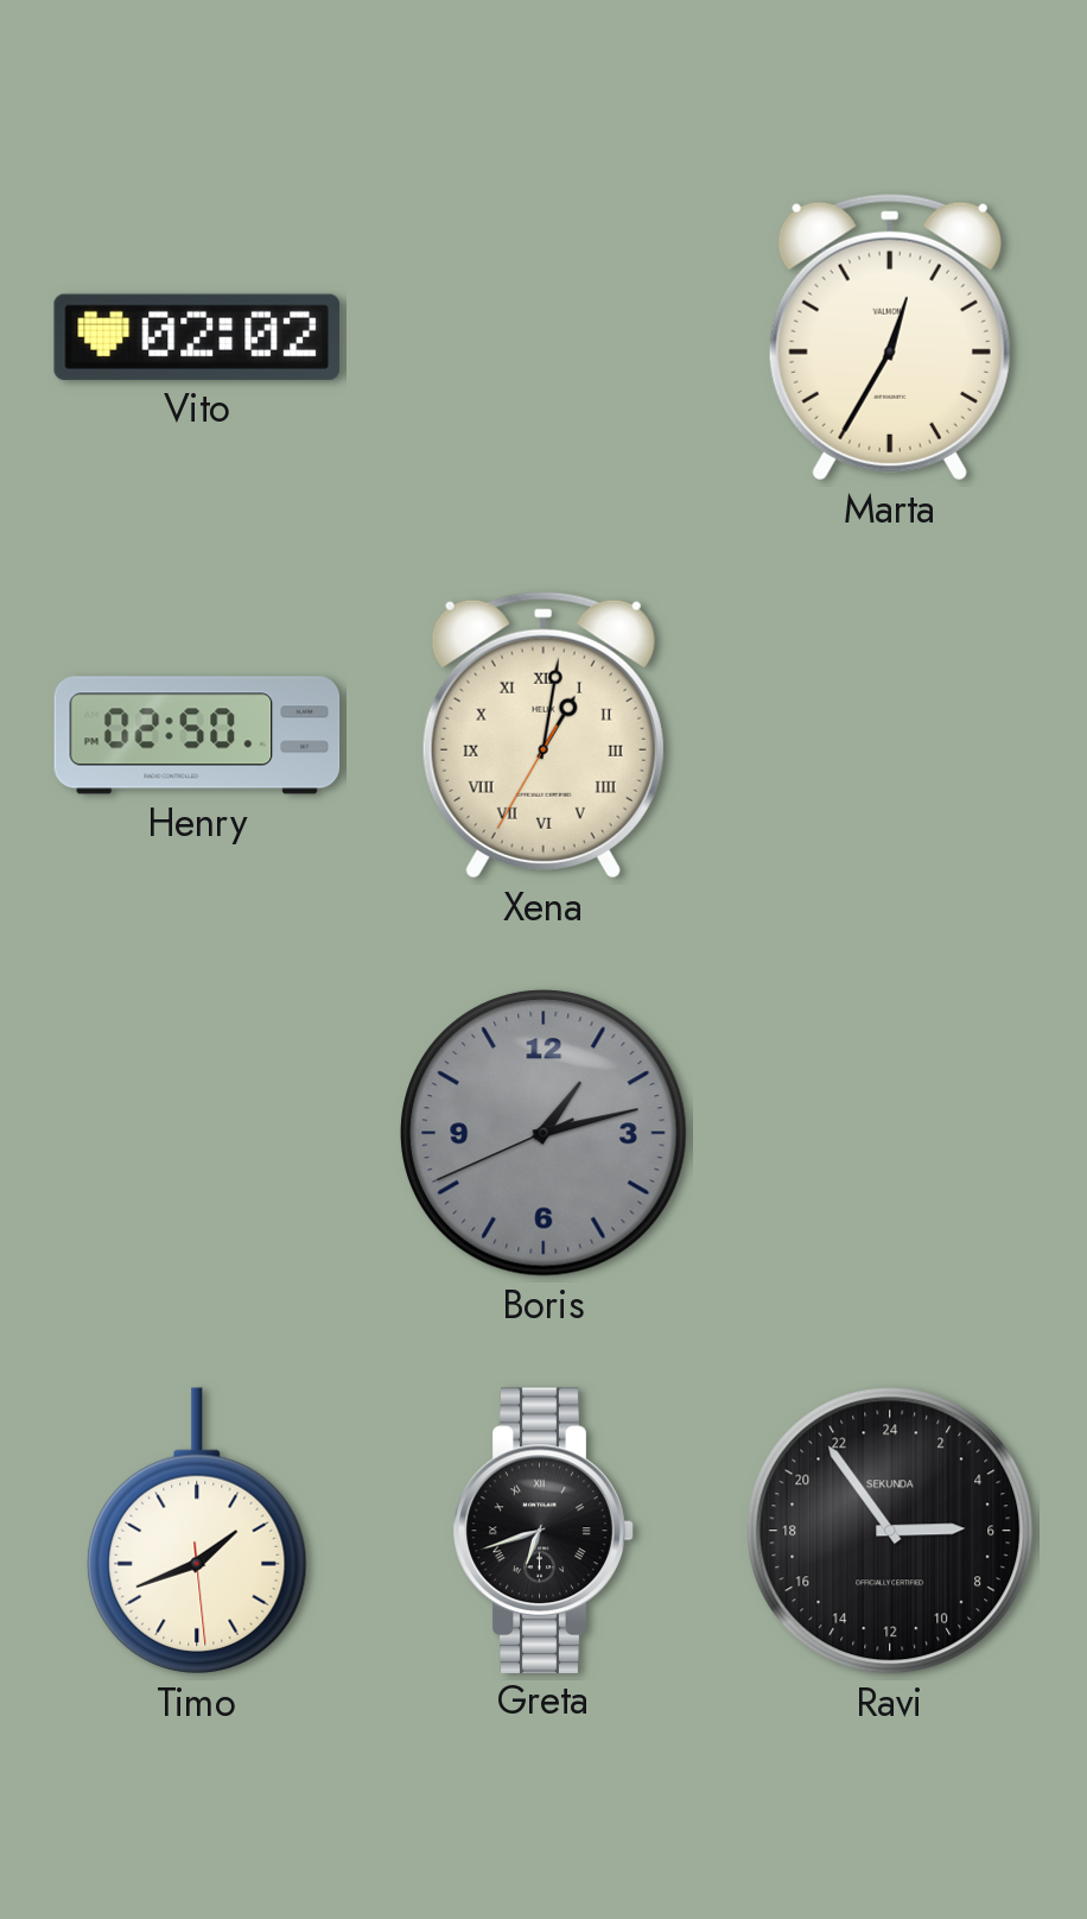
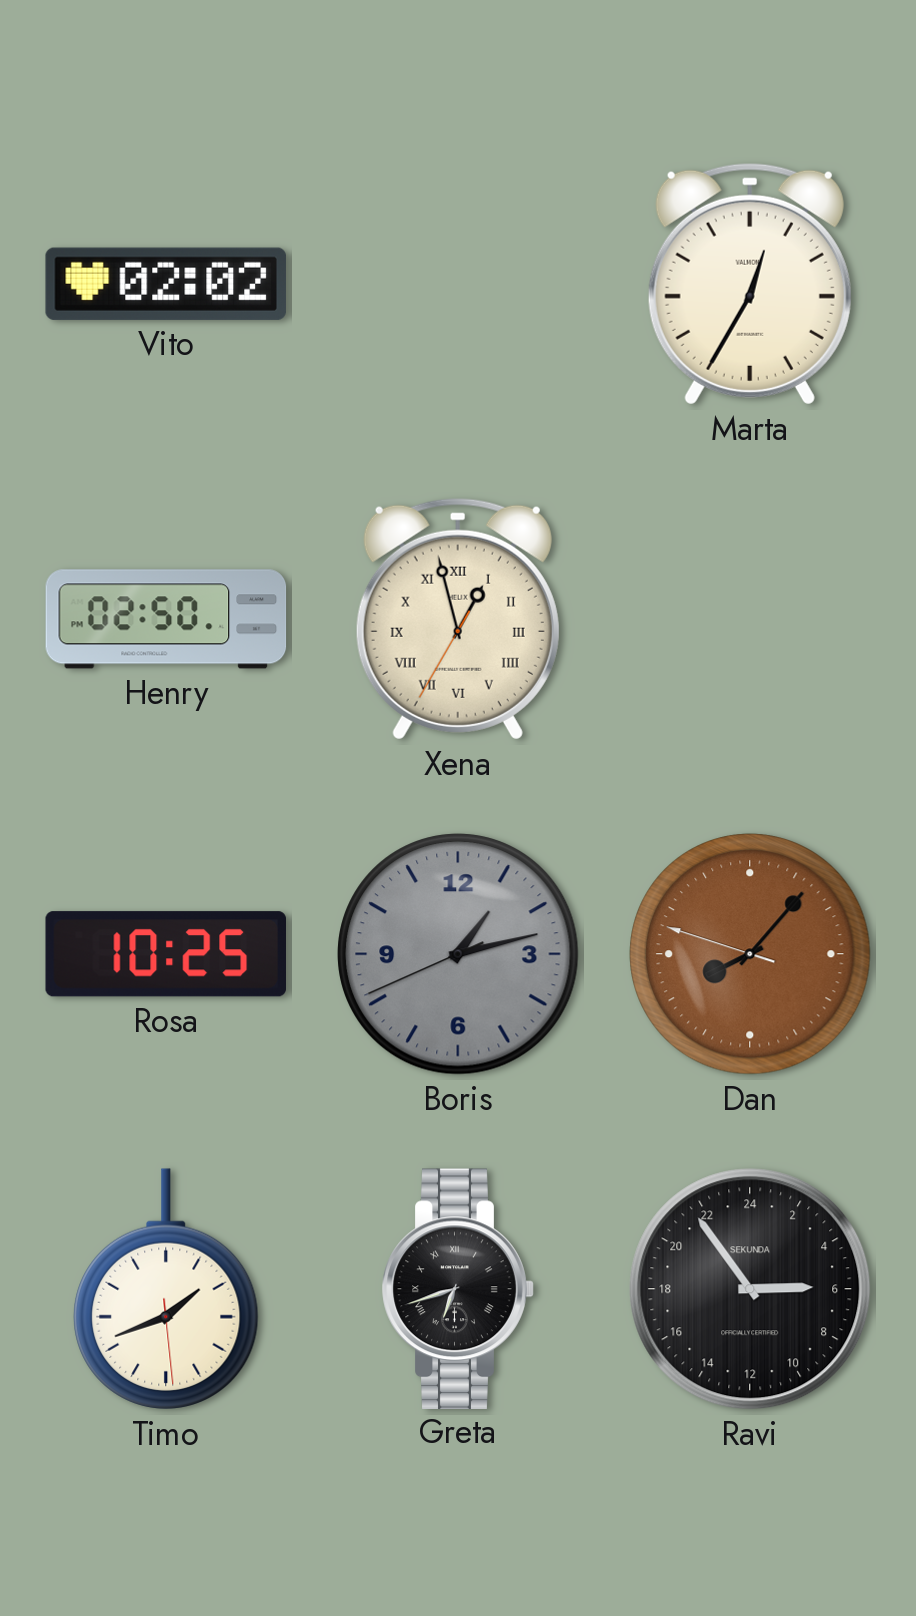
Xena: 1:01 -> 12:57 (458, 619)
Rosa: none -> 10:25 (165, 954)
Dan: none -> 8:06 (750, 954)
